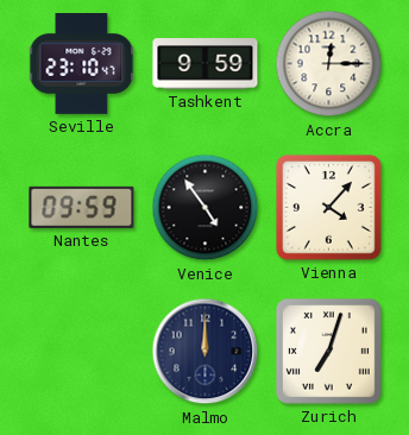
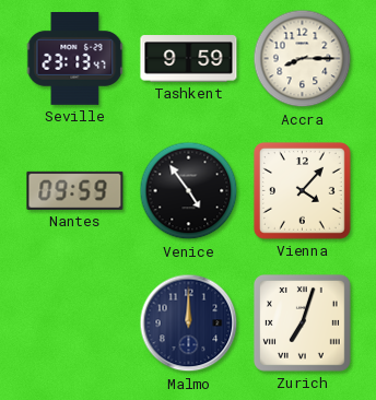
Seville: 23:10 -> 23:13 (75, 58)
Accra: 12:15 -> 8:15 (303, 59)
